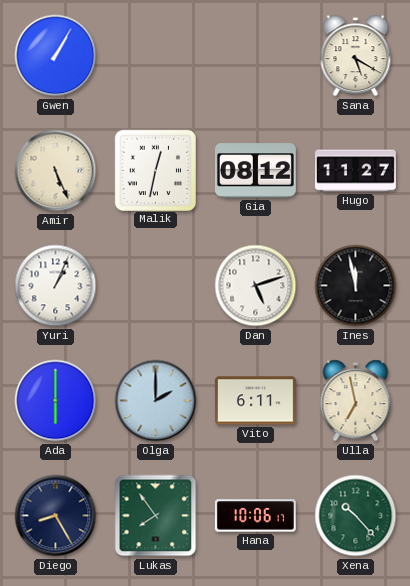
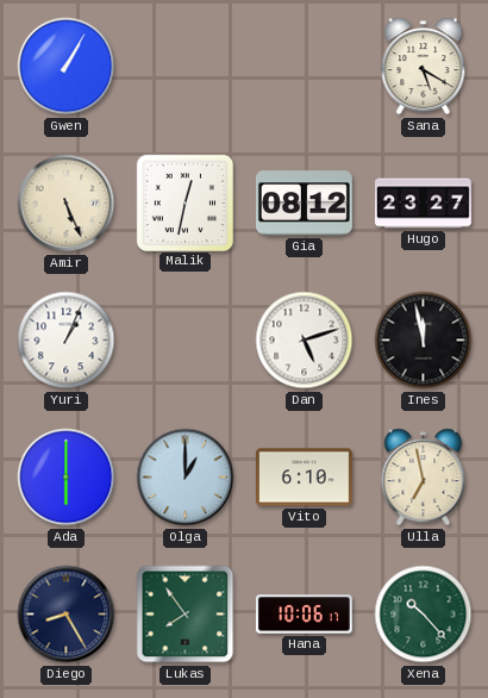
Hugo: 11:27 -> 23:27 (424, 204)
Olga: 2:00 -> 1:00 (186, 478)
Vito: 6:11 -> 6:10 (304, 478)
